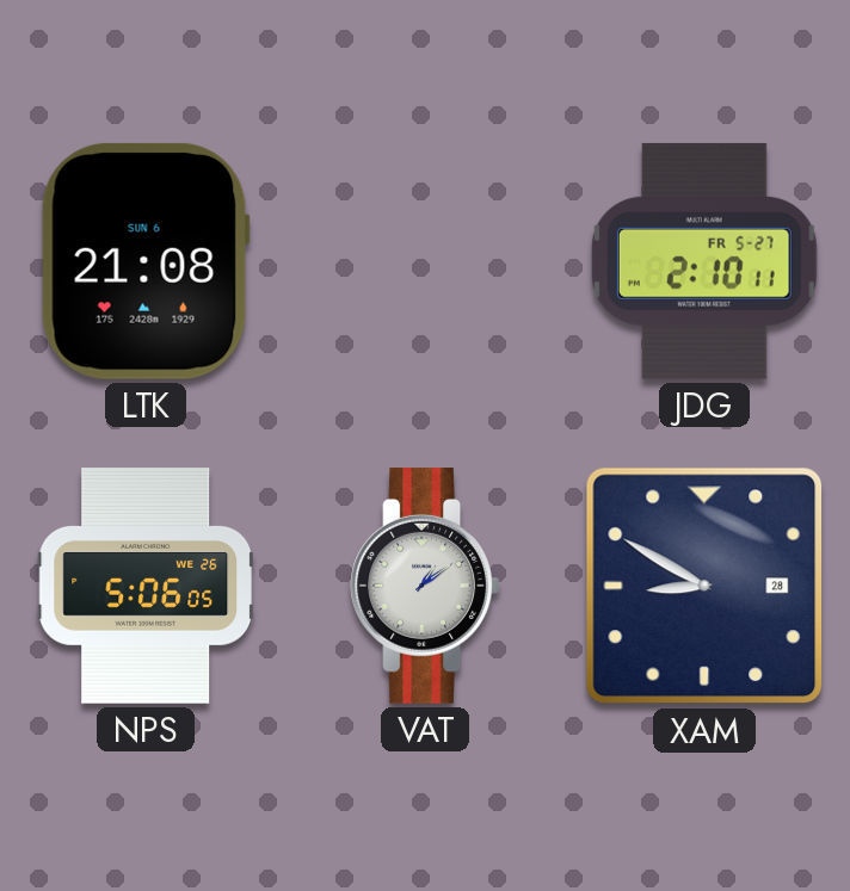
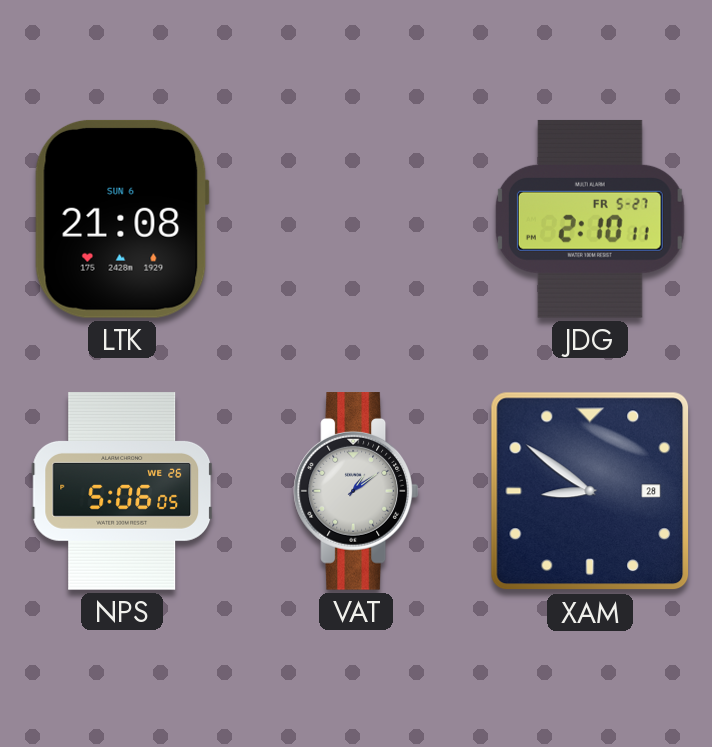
XAM: 8:50 -> 8:51 (590, 491)
